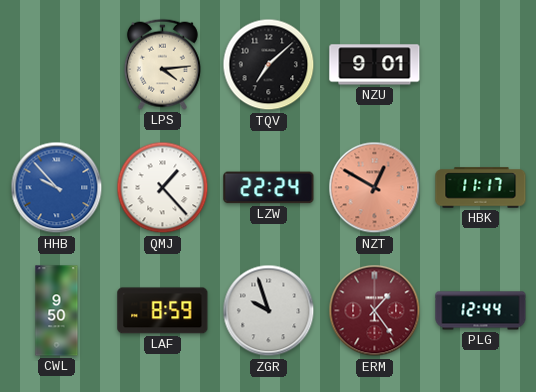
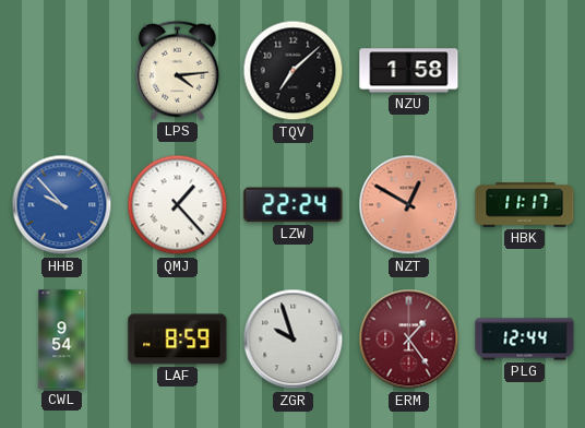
NZU: 9:01 -> 1:58 (409, 71)
CWL: 9:50 -> 9:54 (62, 340)
